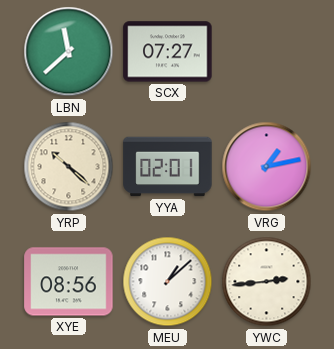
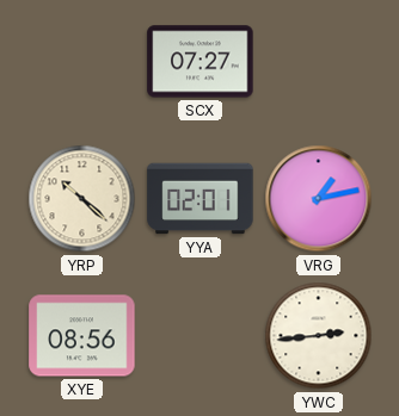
LBN: 11:38 -> none (69, 52)
MEU: 1:08 -> none (168, 282)
